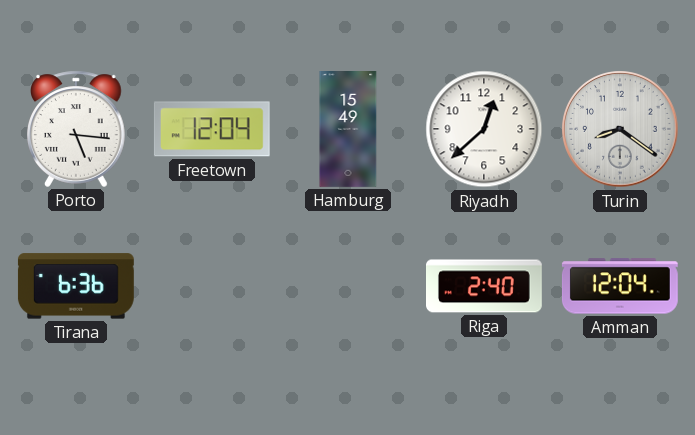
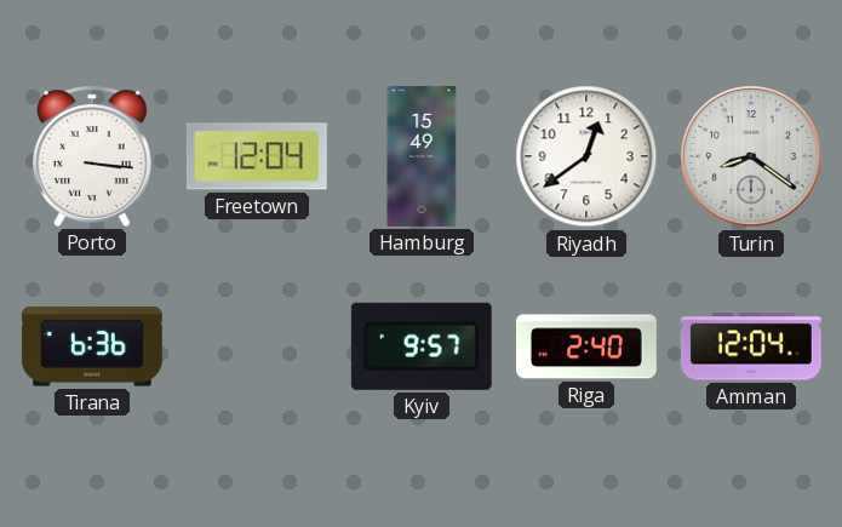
Porto: 5:16 -> 3:16 (93, 156)
Riyadh: 12:38 -> 12:39 (586, 156)
Kyiv: none -> 9:57 (422, 346)
